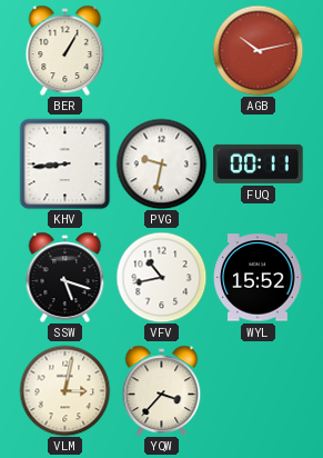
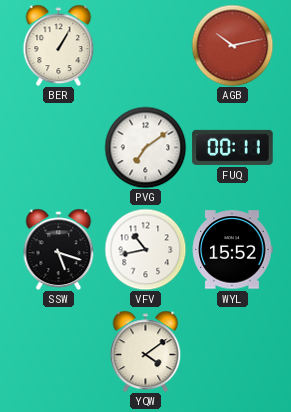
KHV: 8:44 -> none (64, 163)
PVG: 9:32 -> 7:09 (145, 147)
VLM: 3:02 -> none (64, 390)
YQW: 3:37 -> 4:09 (146, 351)
